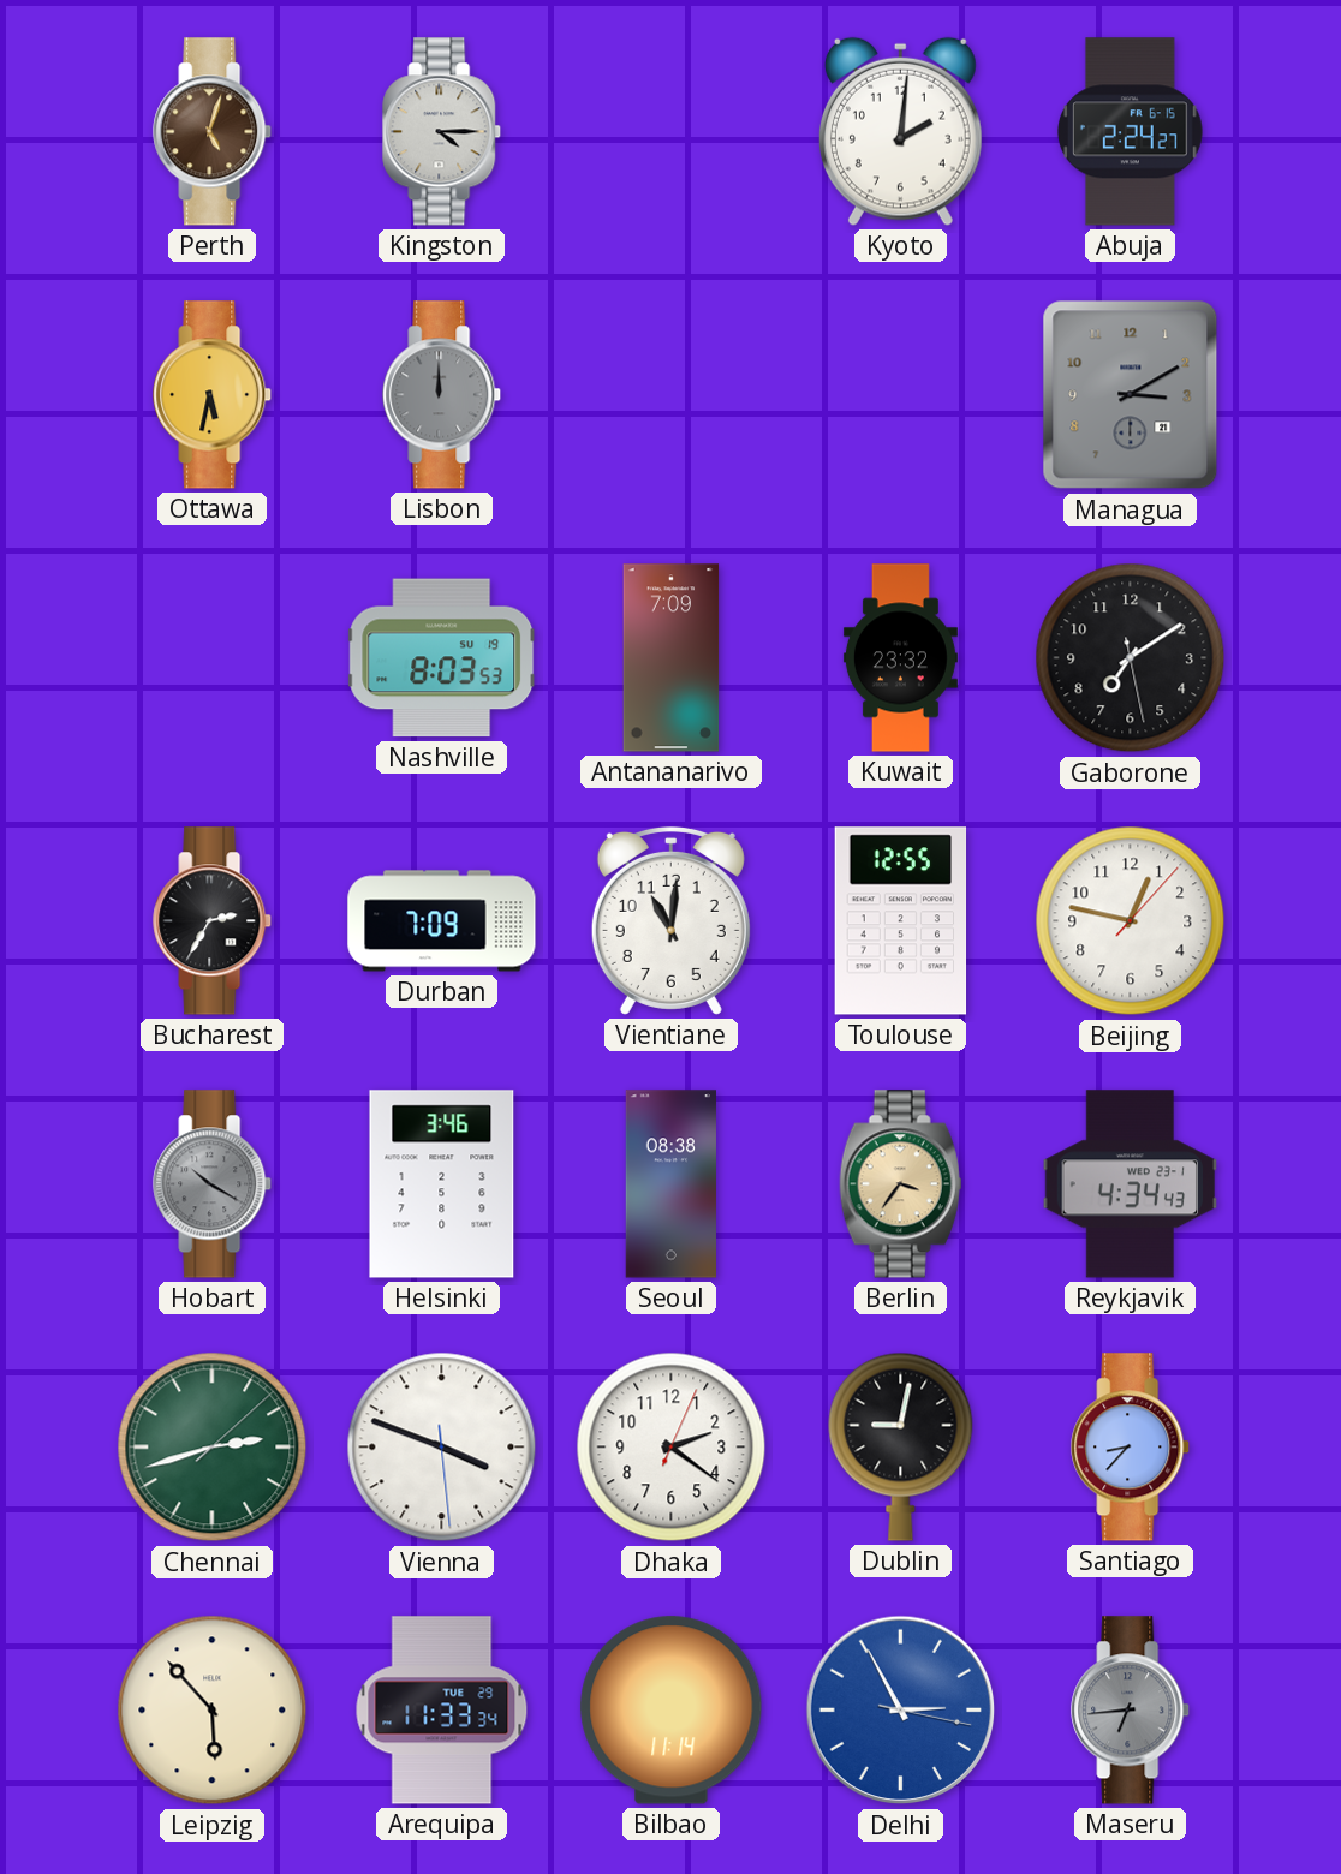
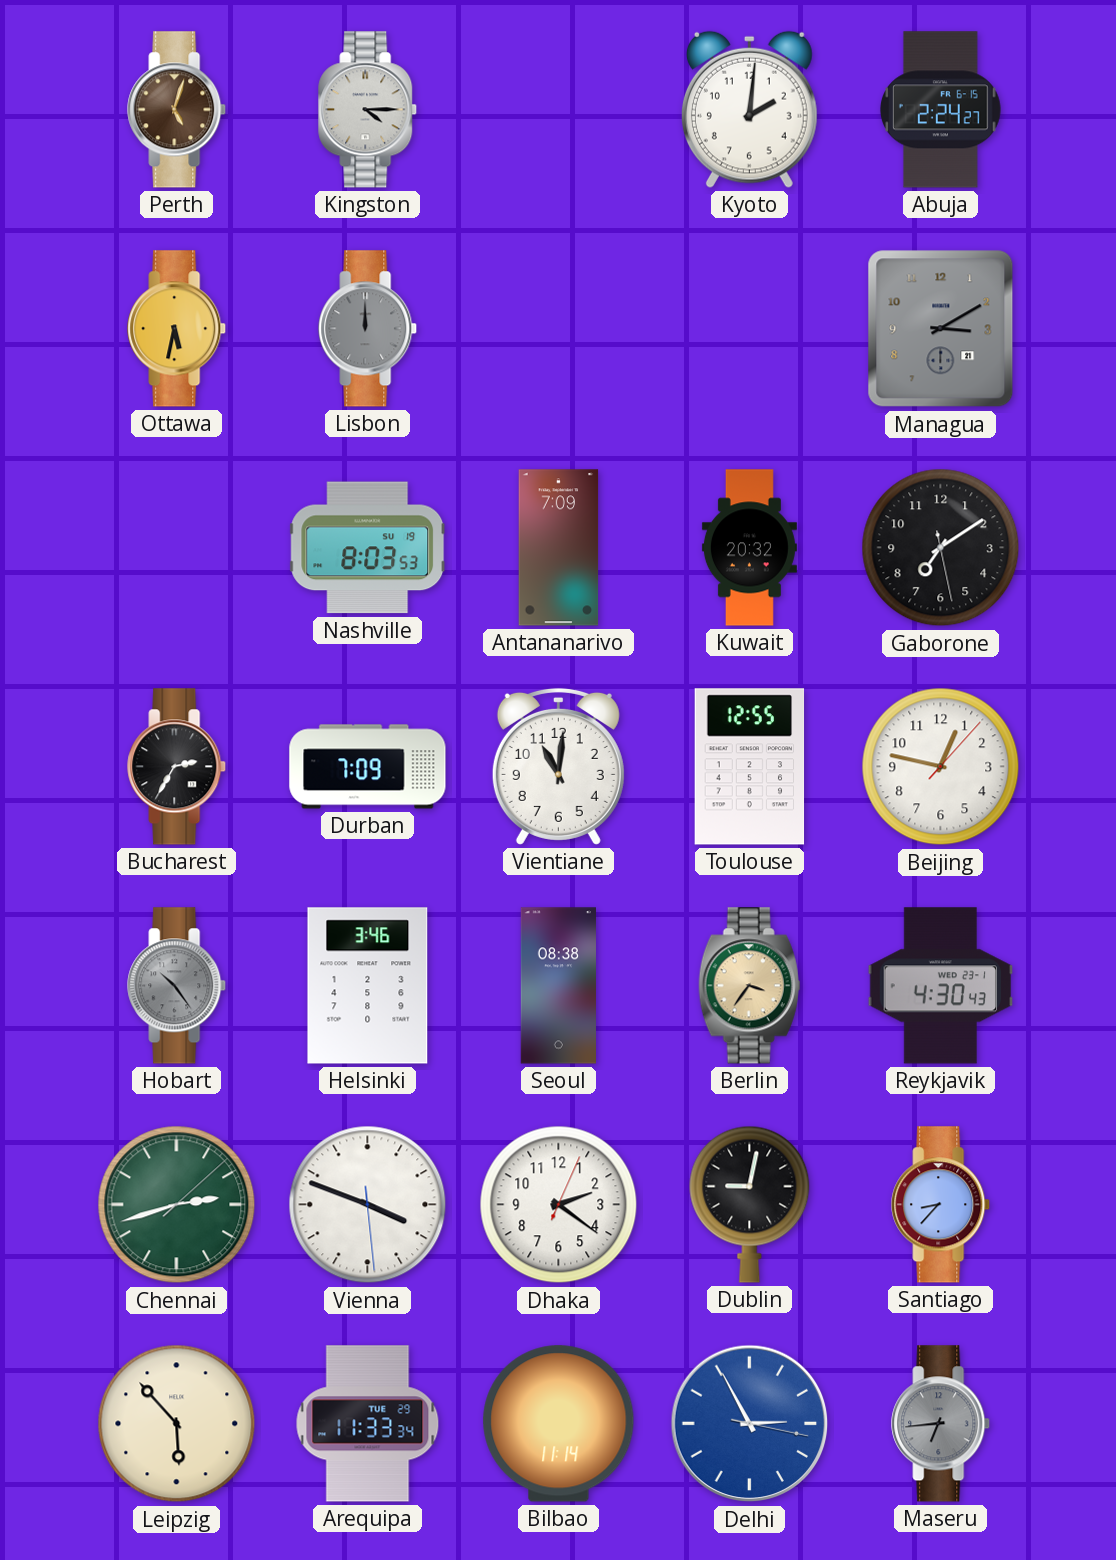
Kuwait: 23:32 -> 20:32 (749, 548)
Hobart: 10:20 -> 10:24 (177, 986)
Reykjavik: 4:34 -> 4:30 (941, 986)
